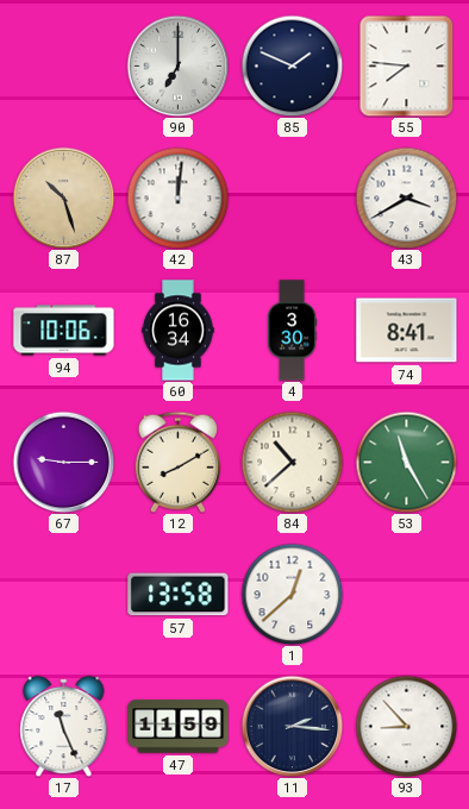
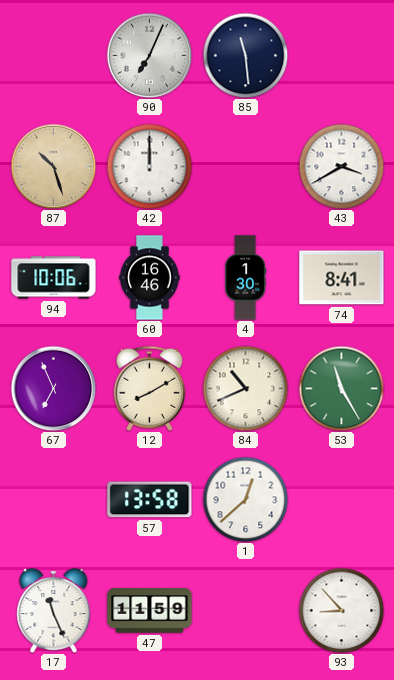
90: 7:00 -> 7:04 (149, 55)
85: 1:49 -> 11:29 (245, 55)
55: 7:46 -> none (407, 65)
42: 12:01 -> 12:00 (149, 166)
60: 16:34 -> 16:46 (150, 278)
4: 3:30 -> 1:30 (246, 278)
67: 9:15 -> 6:56 (53, 388)
84: 10:38 -> 10:41 (245, 388)
11: 2:16 -> none (292, 726)
